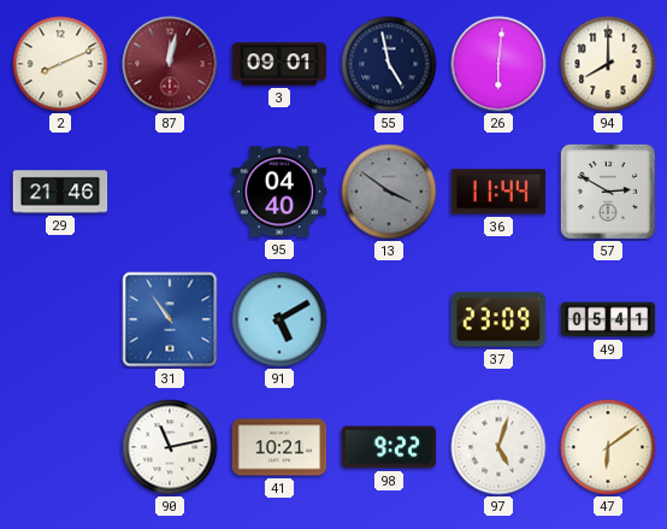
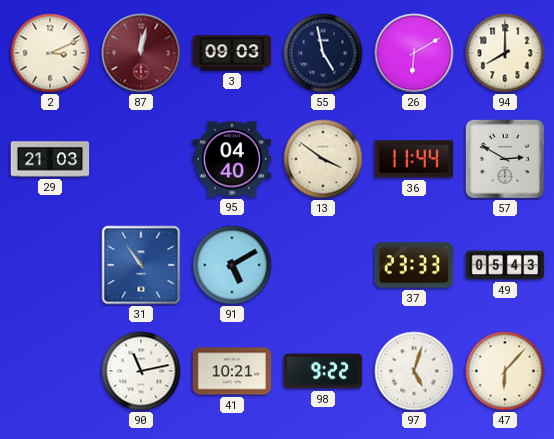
2: 8:11 -> 3:11 (50, 53)
3: 09:01 -> 09:03 (232, 53)
26: 6:01 -> 6:10 (414, 53)
29: 21:46 -> 21:03 (50, 159)
13 dial: grey -> cream (323, 159)
37: 23:09 -> 23:33 (414, 265)
49: 05:41 -> 05:43 (505, 265)
47: 6:09 -> 6:07 (505, 371)
